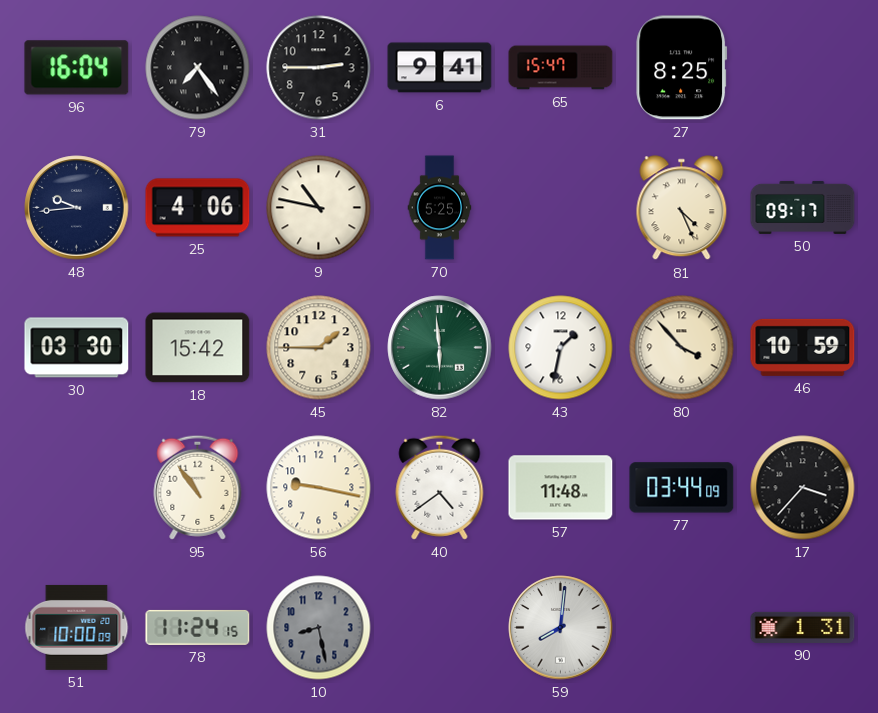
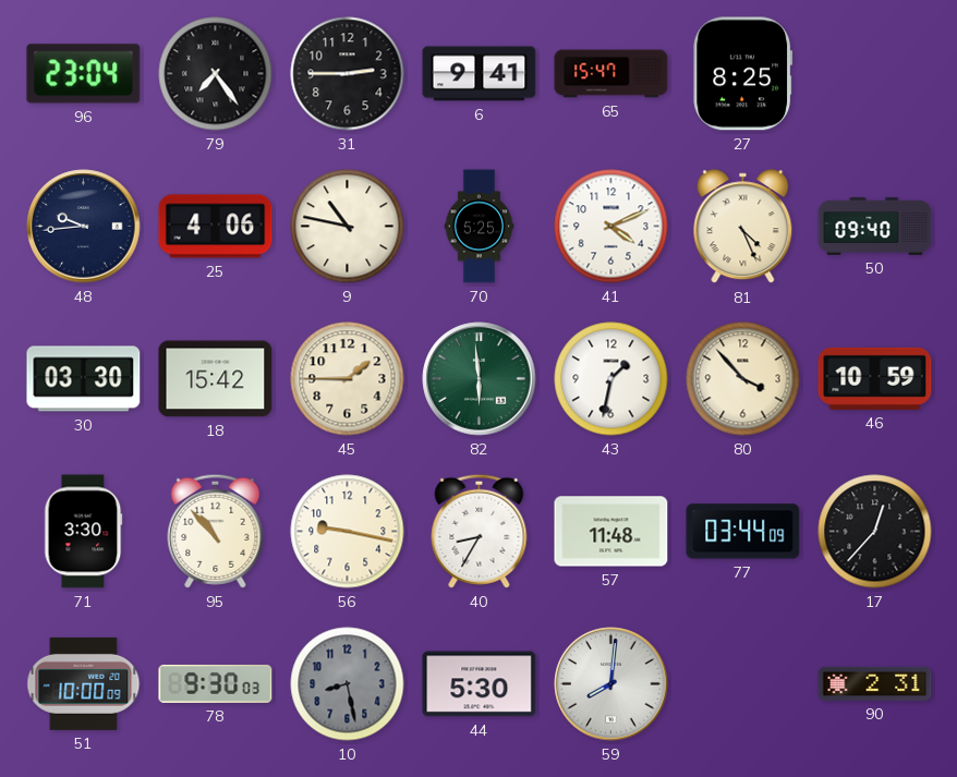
96: 16:04 -> 23:04 (84, 74)
41: none -> 4:11 (611, 227)
50: 09:17 -> 09:40 (875, 226)
71: none -> 3:30 (84, 532)
95: 10:54 -> 10:53 (216, 531)
40: 4:39 -> 8:35 (480, 531)
17: 3:37 -> 12:37 (875, 532)
78: 11:24 -> 9:30 (216, 683)
44: none -> 5:30 (480, 684)
90: 1:31 -> 2:31 (875, 683)
